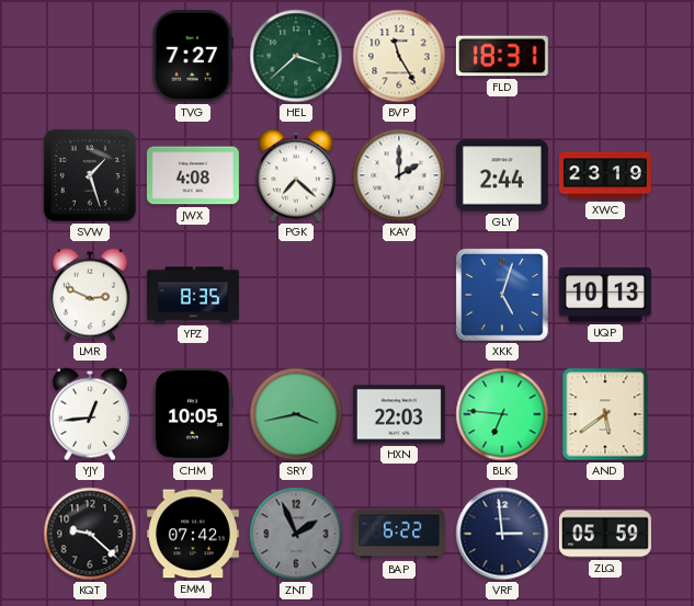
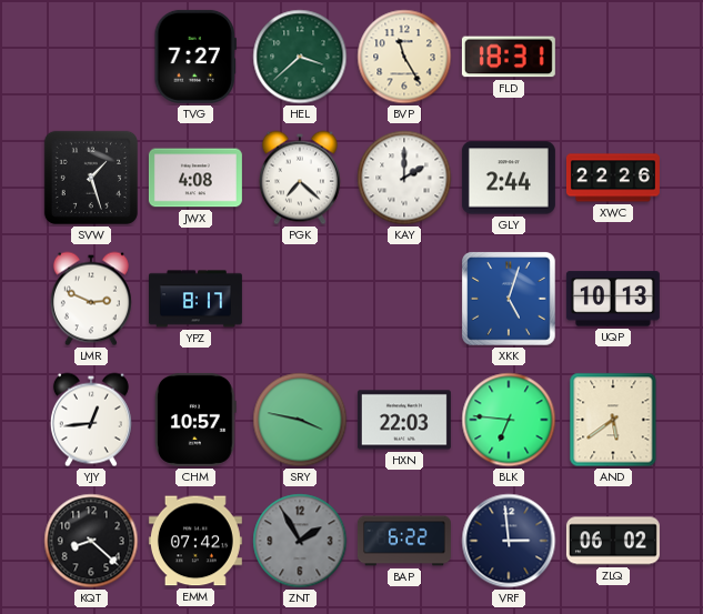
XWC: 23:19 -> 22:26 (613, 178)
YPZ: 8:35 -> 8:17 (195, 299)
CHM: 10:05 -> 10:57 (197, 420)
SRY: 3:43 -> 3:47 (300, 420)
KQT: 9:22 -> 8:22 (91, 541)
ZNT: 1:56 -> 1:55 (300, 541)
ZLQ: 05:59 -> 06:02 (613, 541)
